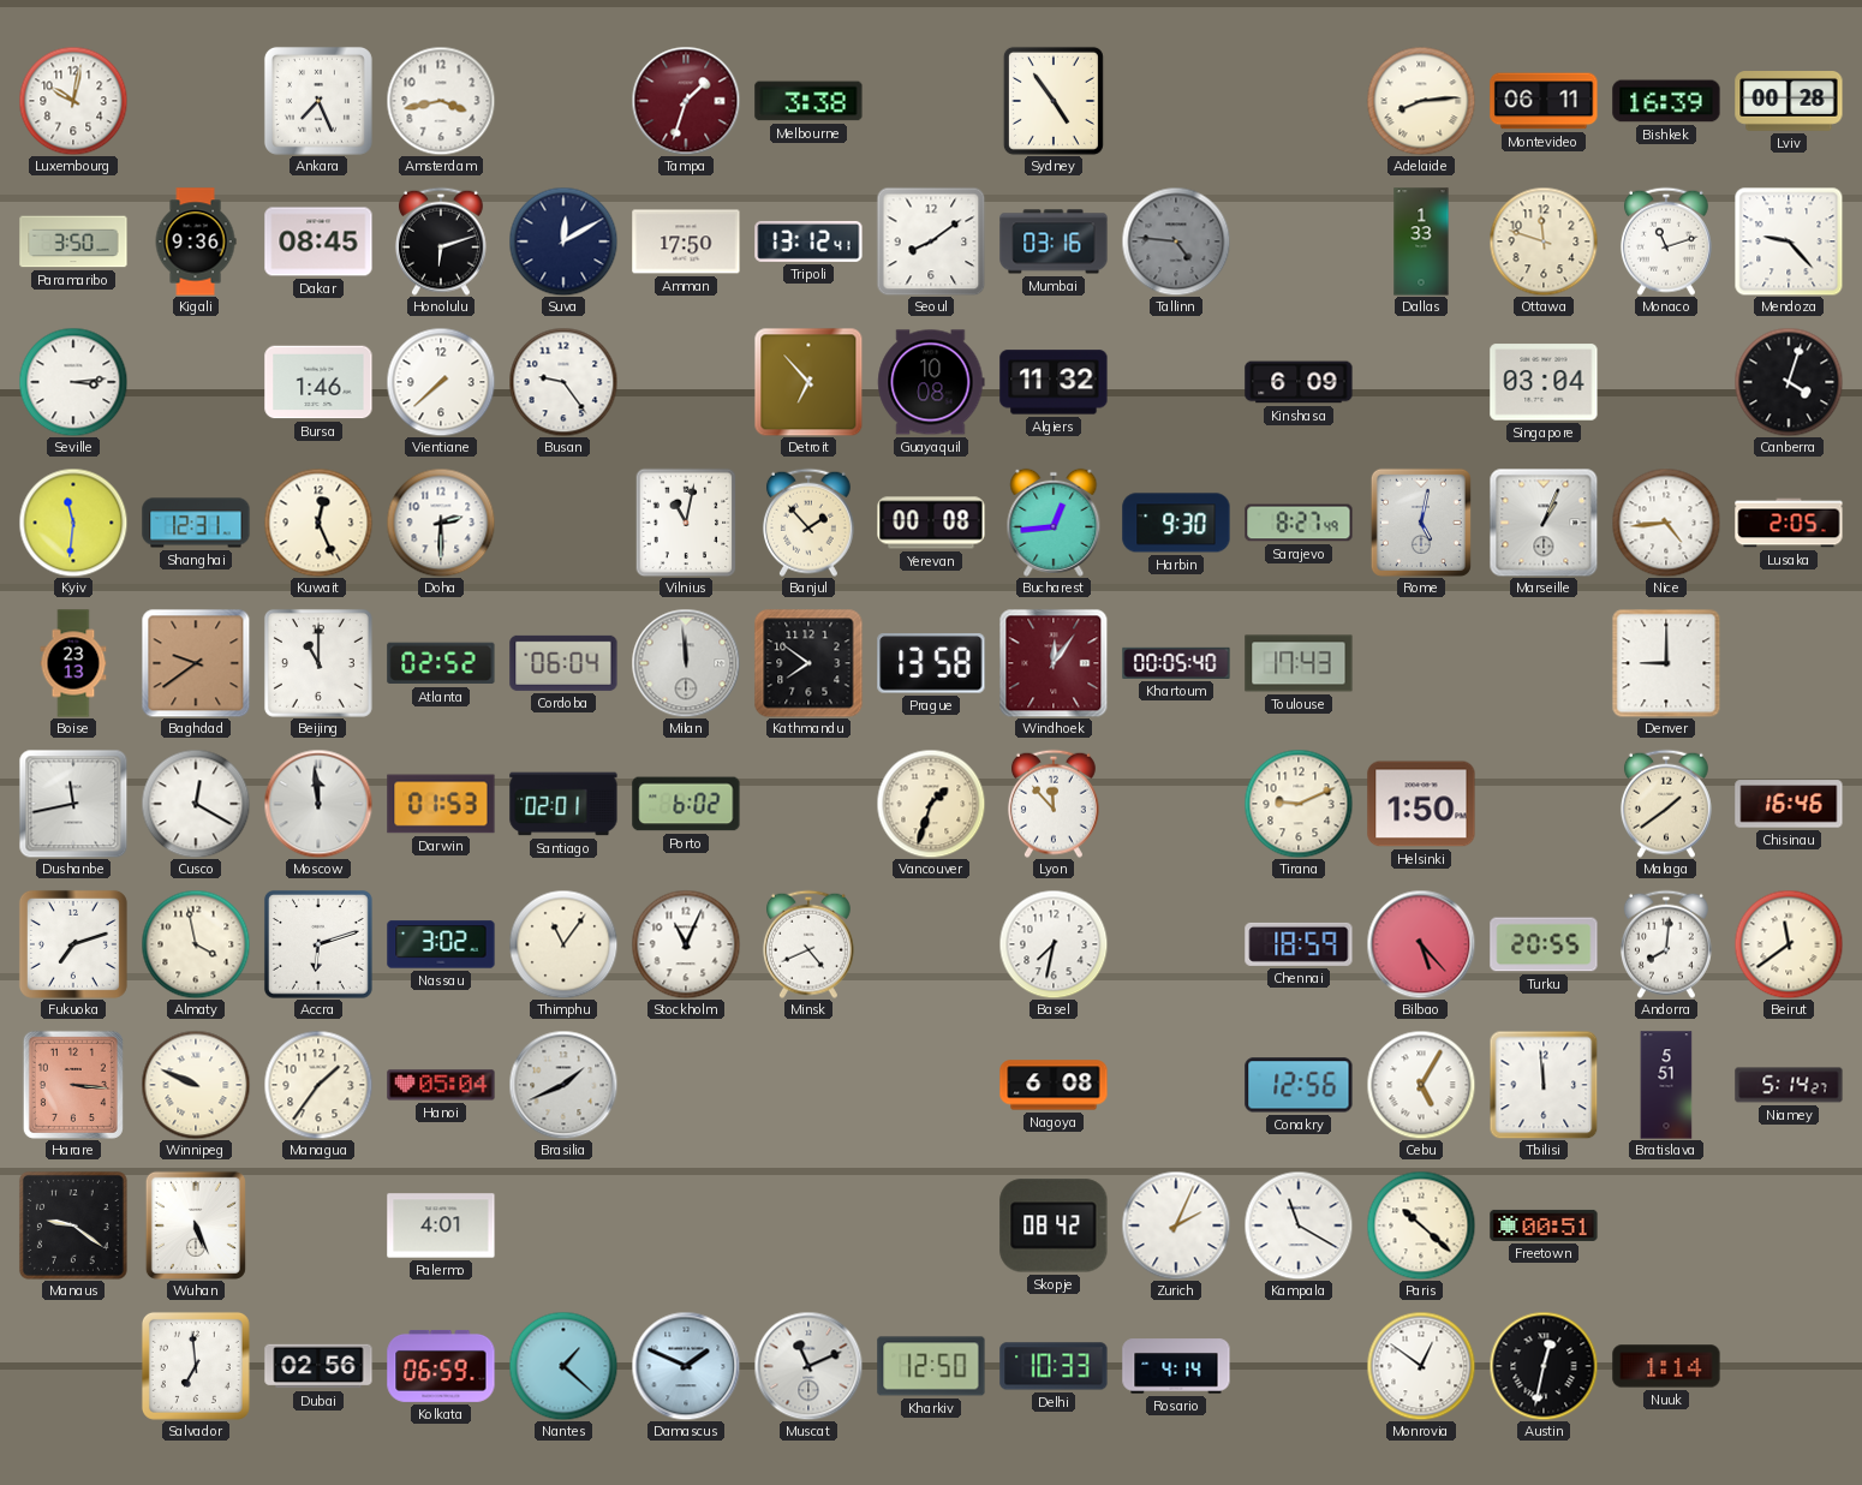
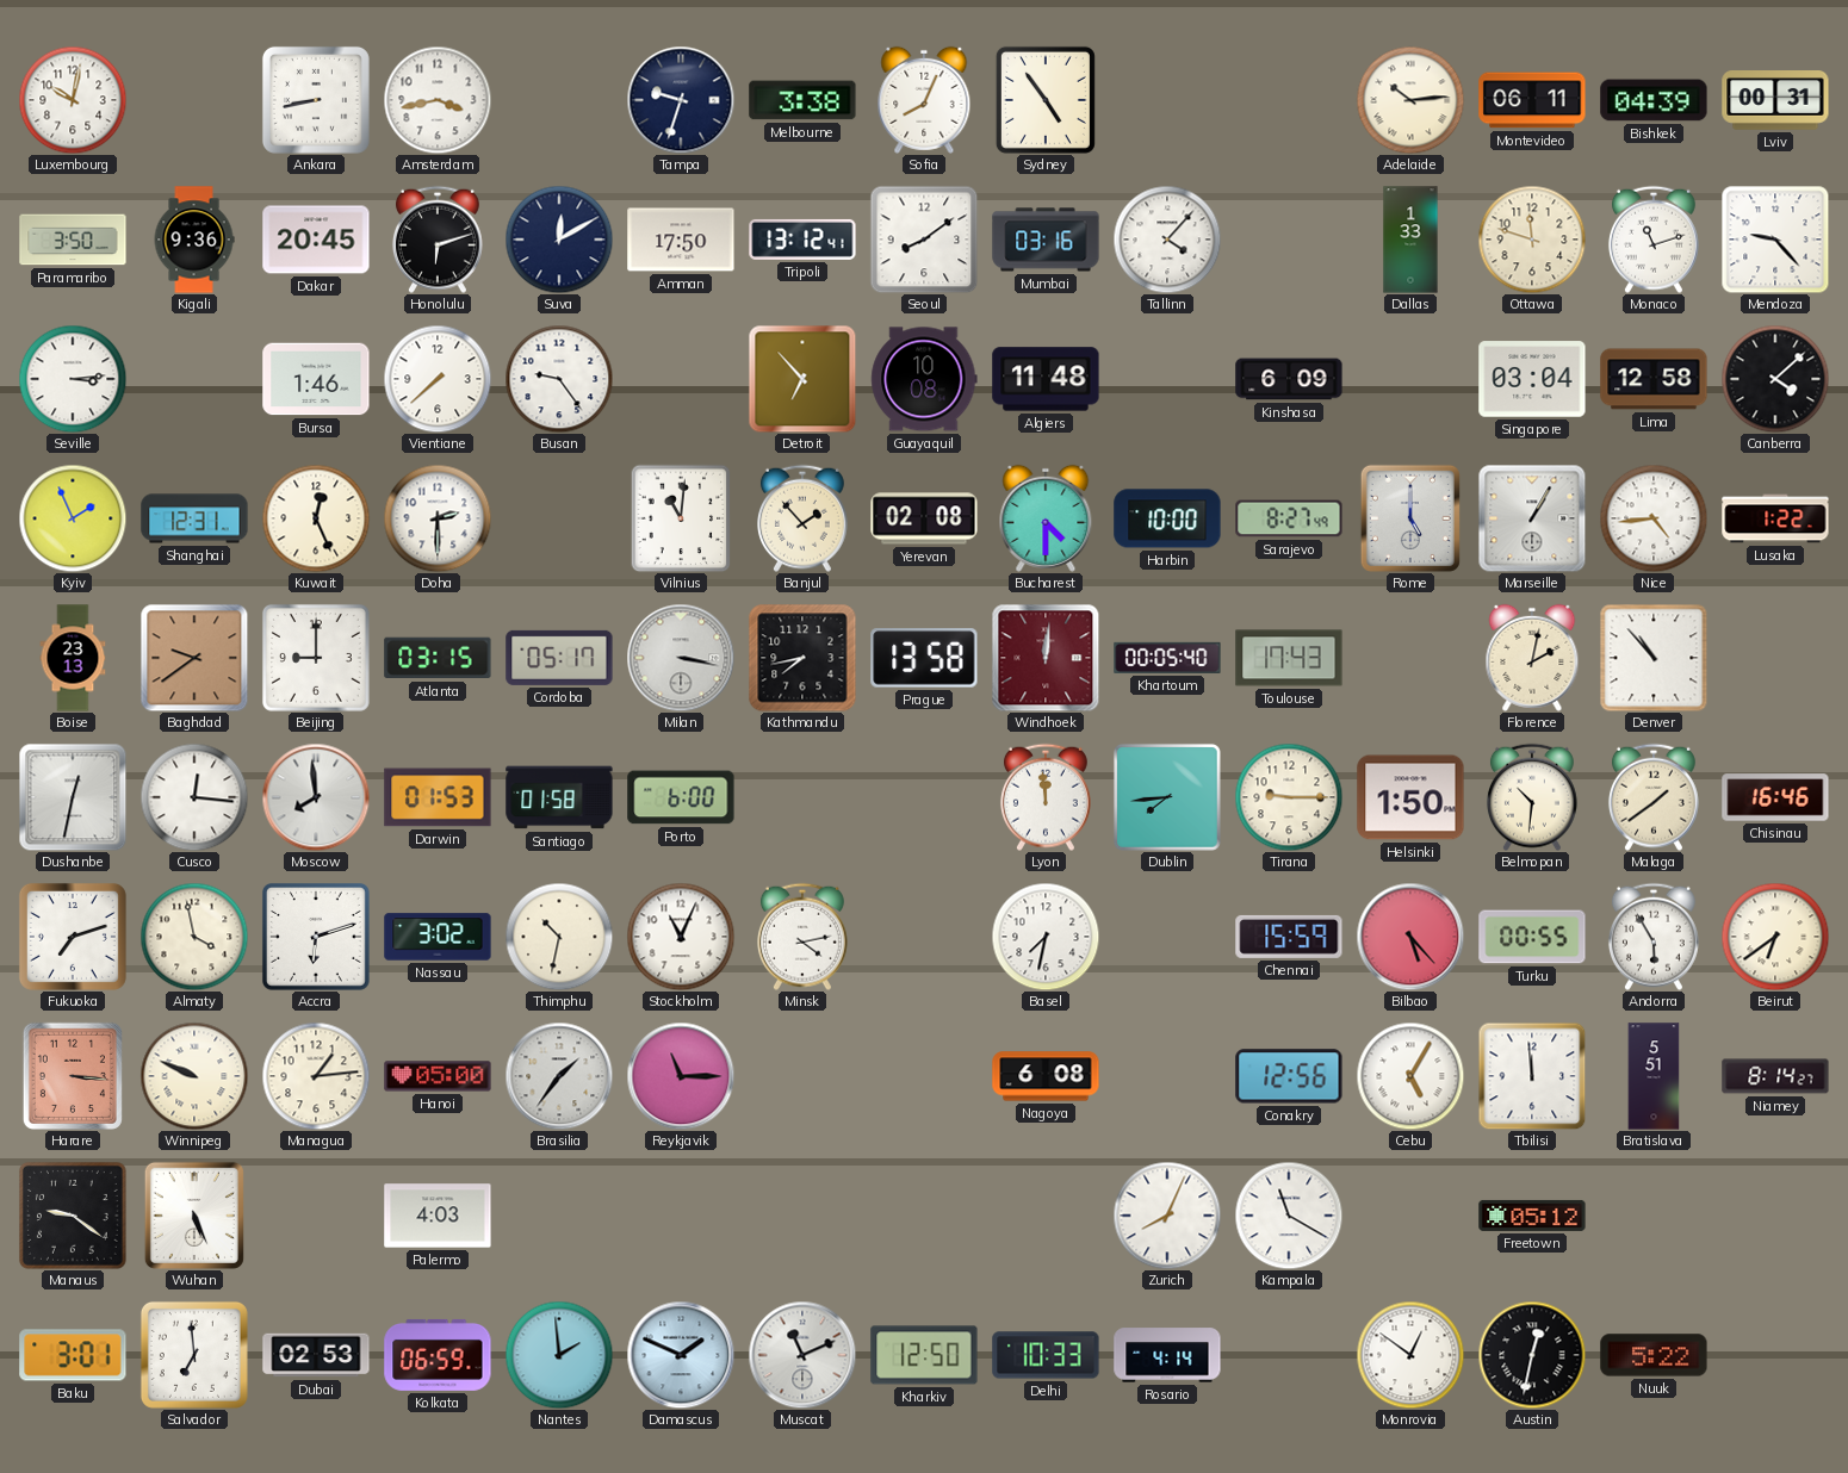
Ankara: 7:26 -> 8:43 (316, 100)
Tampa: 1:33 -> 9:33 (681, 100)
Tampa dial: burgundy -> navy (681, 100)
Sofia: none -> 8:04 (924, 100)
Adelaide: 8:14 -> 10:14 (1410, 100)
Bishkek: 16:39 -> 04:39 (1654, 100)
Lviv: 00:28 -> 00:31 (1775, 101)
Dakar: 08:45 -> 20:45 (316, 240)
Tallinn: 4:46 -> 4:07 (1167, 240)
Tallinn dial: grey -> white (1167, 240)
Algiers: 11:32 -> 11:48 (1046, 379)
Lima: none -> 12:58 (1654, 379)
Canberra: 4:03 -> 4:08 (1775, 379)
Kyiv: 11:31 -> 1:56 (73, 518)
Vilnius: 11:02 -> 11:01 (681, 518)
Yerevan: 00:08 -> 02:08 (924, 518)
Bucharest: 12:44 -> 4:30 (1046, 518)
Harbin: 9:30 -> 10:00 (1167, 518)
Rome: 5:02 -> 5:00 (1410, 518)
Marseille: 1:04 -> 1:05 (1532, 518)
Lusaka: 2:05 -> 1:22 (1775, 518)
Beijing: 11:00 -> 9:00 (316, 658)
Atlanta: 02:52 -> 03:15 (438, 658)
Cordoba: 06:04 -> 05:17 (559, 658)
Milan: 11:59 -> 3:17 (681, 658)
Kathmandu: 7:51 -> 7:43 (802, 658)
Windhoek: 12:06 -> 12:01 (1046, 658)
Florence: none -> 2:02 (1532, 658)
Denver: 9:00 -> 10:53 (1654, 658)
Dushanbe: 11:43 -> 12:32 (73, 797)
Cusco: 12:20 -> 12:16 (194, 797)
Moscow: 11:59 -> 7:59 (316, 797)
Santiago: 02:01 -> 01:58 (559, 797)
Porto: 6:02 -> 6:00 (681, 797)
Vancouver: 1:33 -> none (931, 804)
Lyon: 11:53 -> 11:59 (1046, 797)
Dublin: none -> 7:44 (1167, 797)
Tirana: 9:11 -> 9:15 (1289, 797)
Belmopan: none -> 10:31 (1532, 797)
Thimphu: 11:06 -> 10:32 (559, 937)
Minsk: 4:41 -> 4:13 (802, 937)
Chennai: 18:59 -> 15:59 (1289, 937)
Turku: 20:55 -> 00:55 (1532, 937)
Andorra: 8:01 -> 5:55 (1654, 937)
Beirut: 11:39 -> 6:39 (1775, 937)
Managua: 1:36 -> 1:14 (316, 1076)
Hanoi: 05:04 -> 05:00 (438, 1076)
Brasilia: 1:41 -> 1:36 (559, 1076)
Reykjavik: none -> 11:15 (681, 1076)
Niamey: 5:14 -> 8:14 (1775, 1076)
Palermo: 4:01 -> 4:03 (438, 1216)
Skopje: 08:42 -> none (1054, 1225)
Zurich: 2:04 -> 8:04 (1167, 1216)
Paris: 10:22 -> none (1421, 1225)
Freetown: 00:51 -> 05:12 (1532, 1216)
Baku: none -> 3:01 (73, 1355)
Dubai: 02:56 -> 02:53 (316, 1355)
Nantes: 1:22 -> 1:59 (559, 1355)
Nuuk: 1:14 -> 5:22 (1654, 1355)
